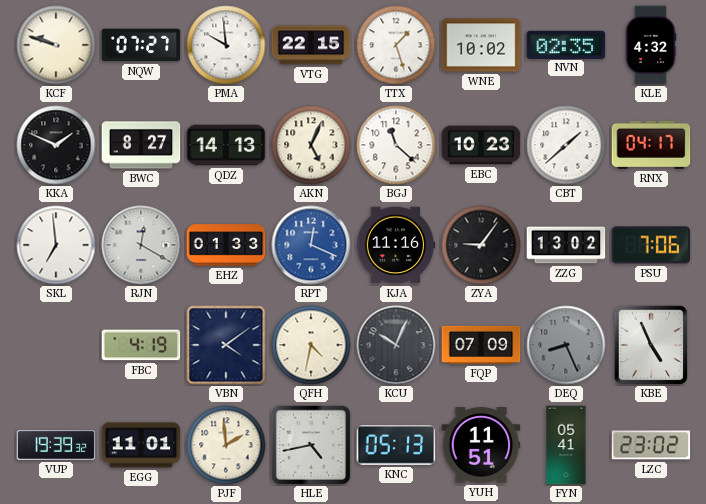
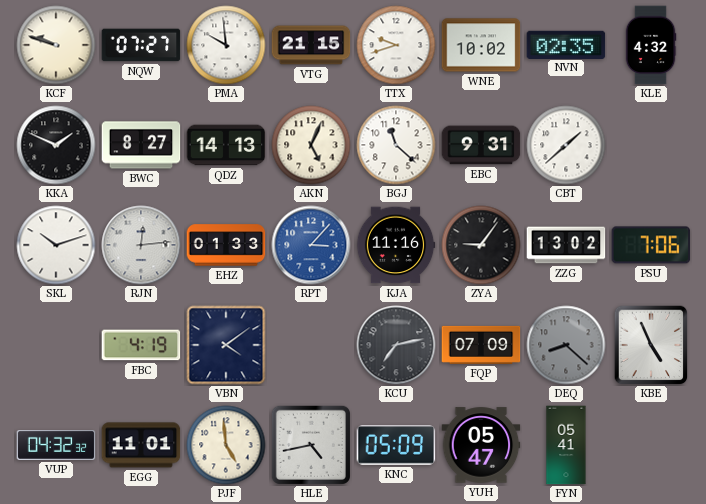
VTG: 22:15 -> 21:15 (311, 45)
TTX: 1:27 -> 9:42 (396, 45)
EBC: 10:23 -> 9:31 (481, 145)
RNX: 04:17 -> none (651, 145)
SKL: 6:59 -> 10:12 (56, 245)
RJN: 12:20 -> 12:14 (141, 245)
RPT: 12:19 -> 3:07 (311, 245)
QFH: 4:32 -> none (311, 345)
KCU: 10:04 -> 7:13 (396, 345)
DEQ: 8:26 -> 8:22 (566, 345)
VUP: 19:39 -> 04:32 (56, 446)
PJF: 1:59 -> 4:59 (226, 445)
KNC: 05:13 -> 05:09 (396, 445)
YUH: 11:51 -> 05:47 (481, 445)
LZC: 23:02 -> none (651, 445)
